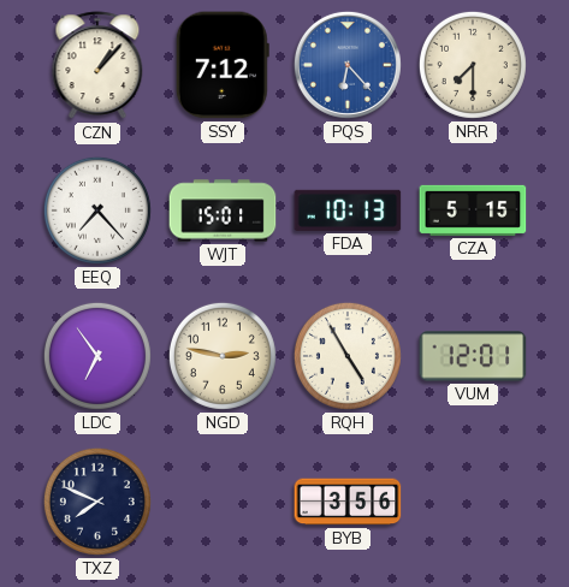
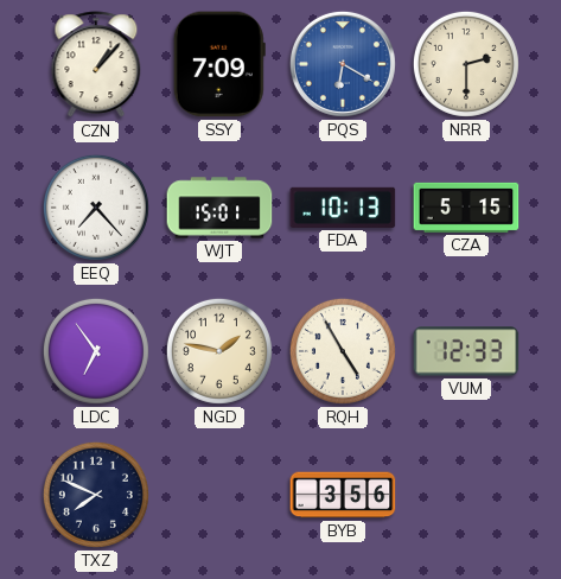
SSY: 7:12 -> 7:09 (219, 64)
PQS: 6:23 -> 6:20 (343, 64)
NRR: 7:30 -> 2:30 (466, 64)
NGD: 2:47 -> 1:47 (219, 351)
VUM: 12:01 -> 12:33 (466, 351)
